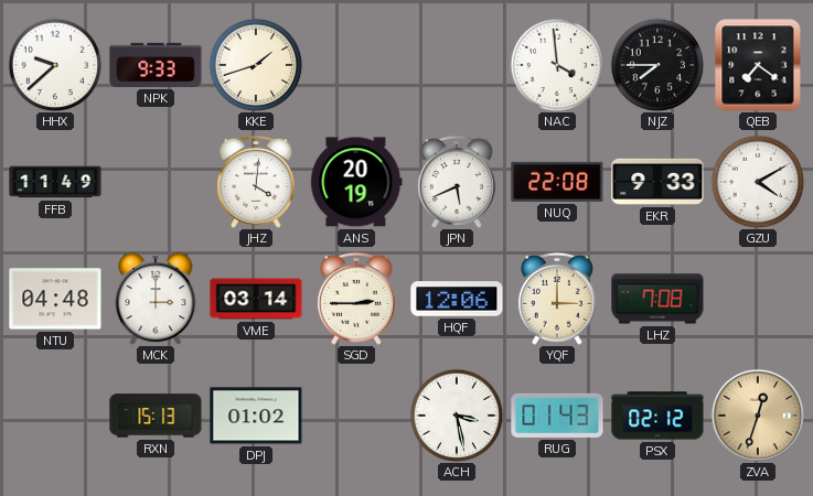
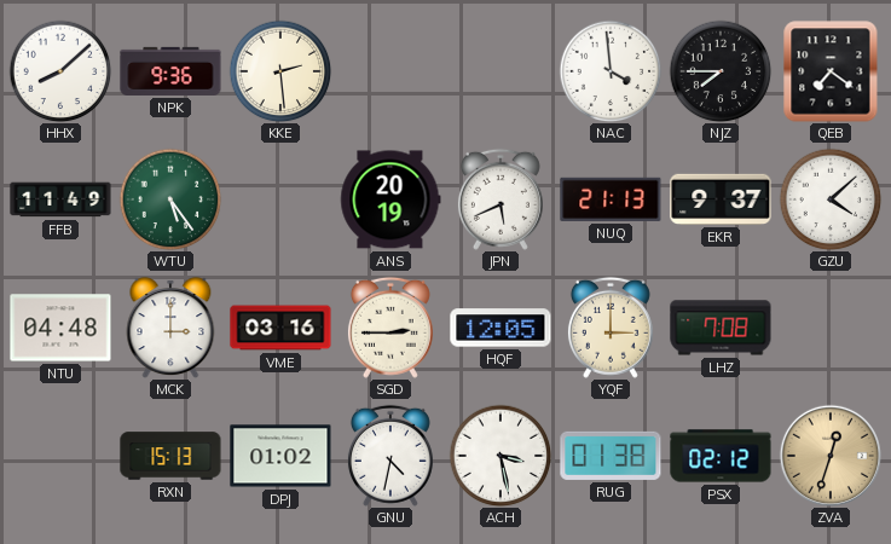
HHX: 9:38 -> 8:08 (60, 71)
NPK: 9:33 -> 9:36 (170, 71)
KKE: 1:42 -> 2:29 (280, 71)
WTU: none -> 5:24 (170, 199)
JHZ: 4:01 -> none (256, 182)
NUQ: 22:08 -> 21:13 (611, 199)
EKR: 9:33 -> 9:37 (721, 199)
GZU: 4:10 -> 4:08 (831, 199)
VME: 03:14 -> 03:16 (280, 328)
HQF: 12:06 -> 12:05 (501, 328)
GNU: none -> 4:32 (390, 456)
RUG: 01:43 -> 01:38 (611, 456)
